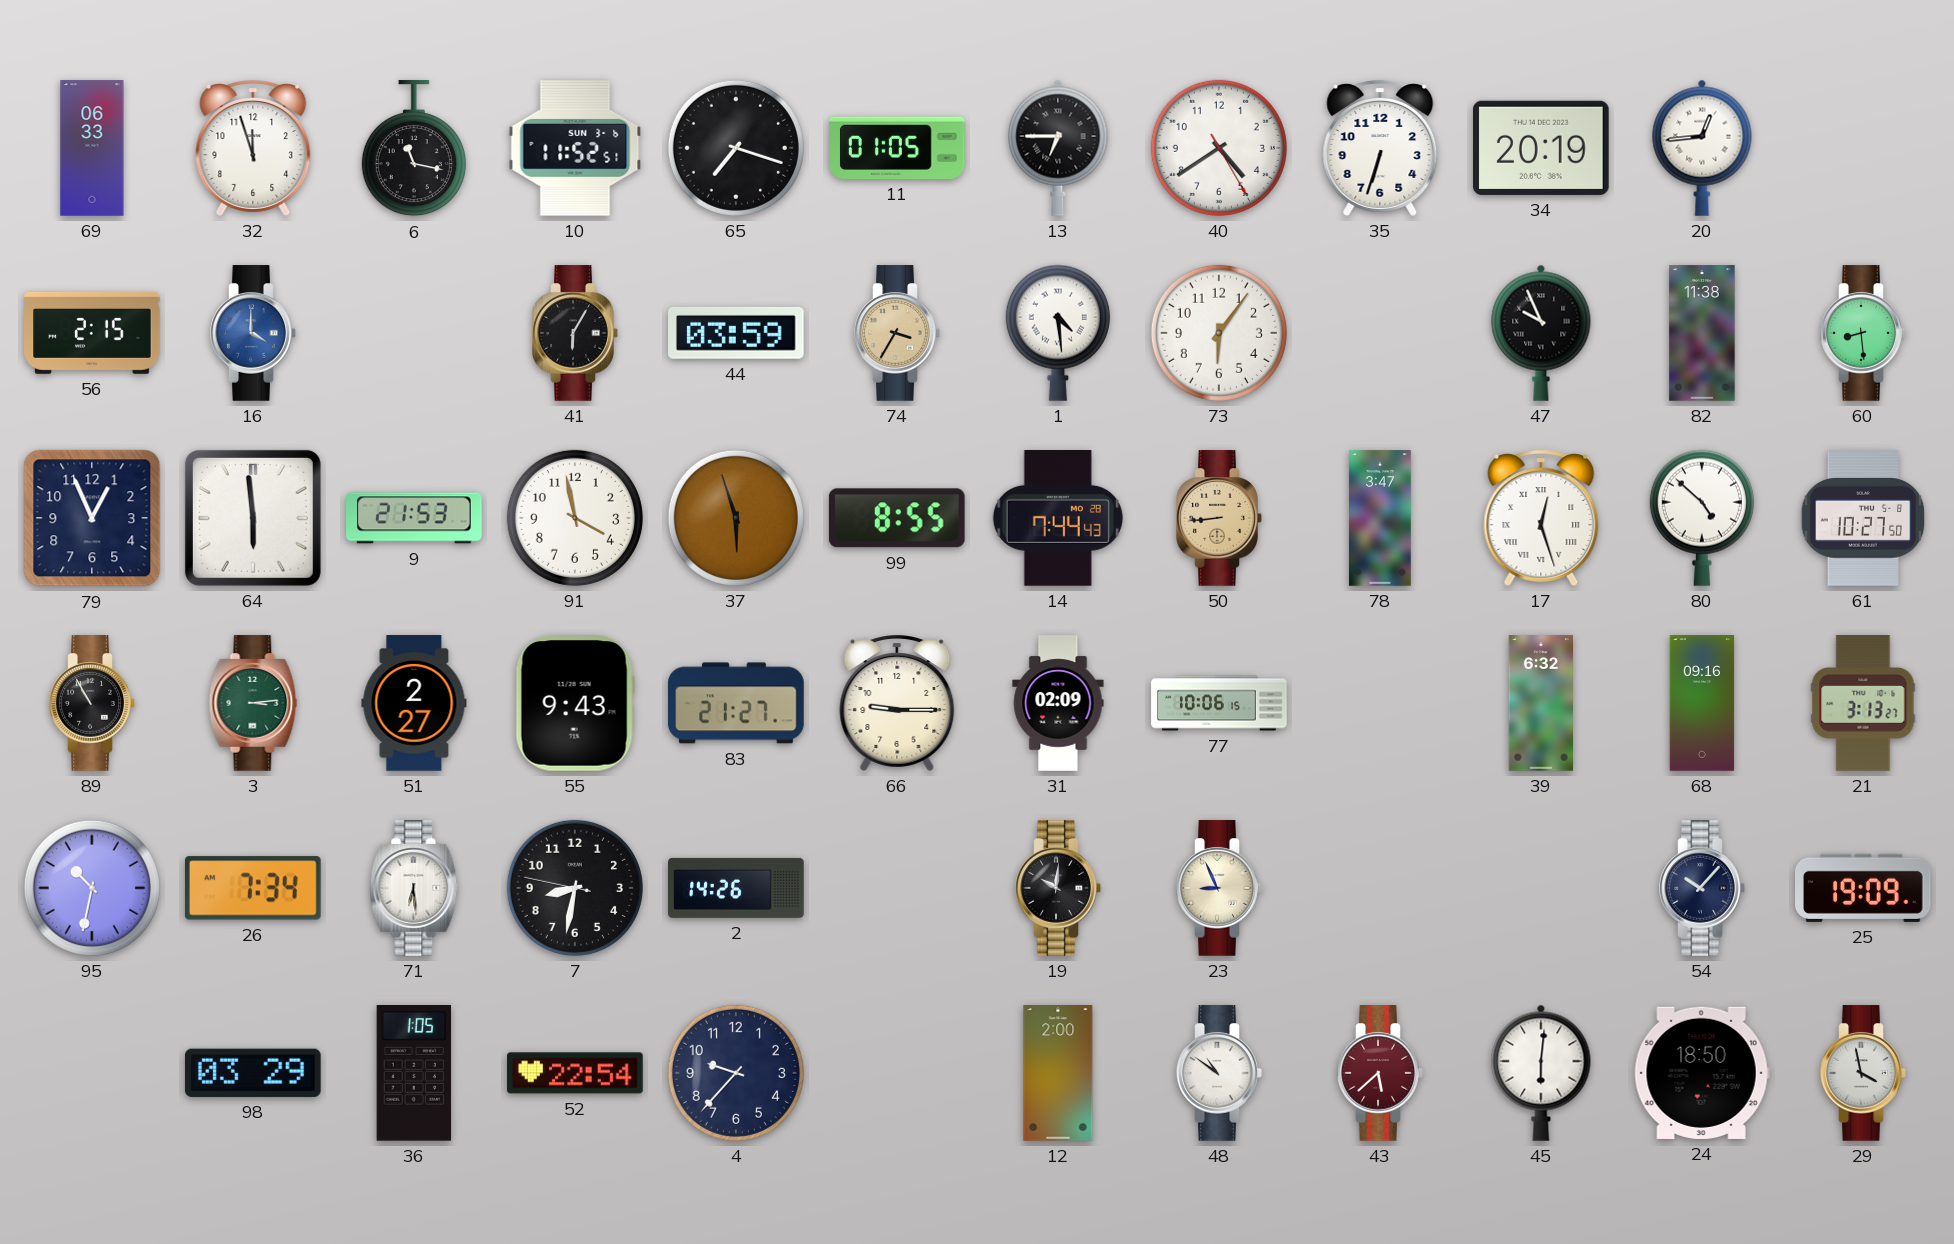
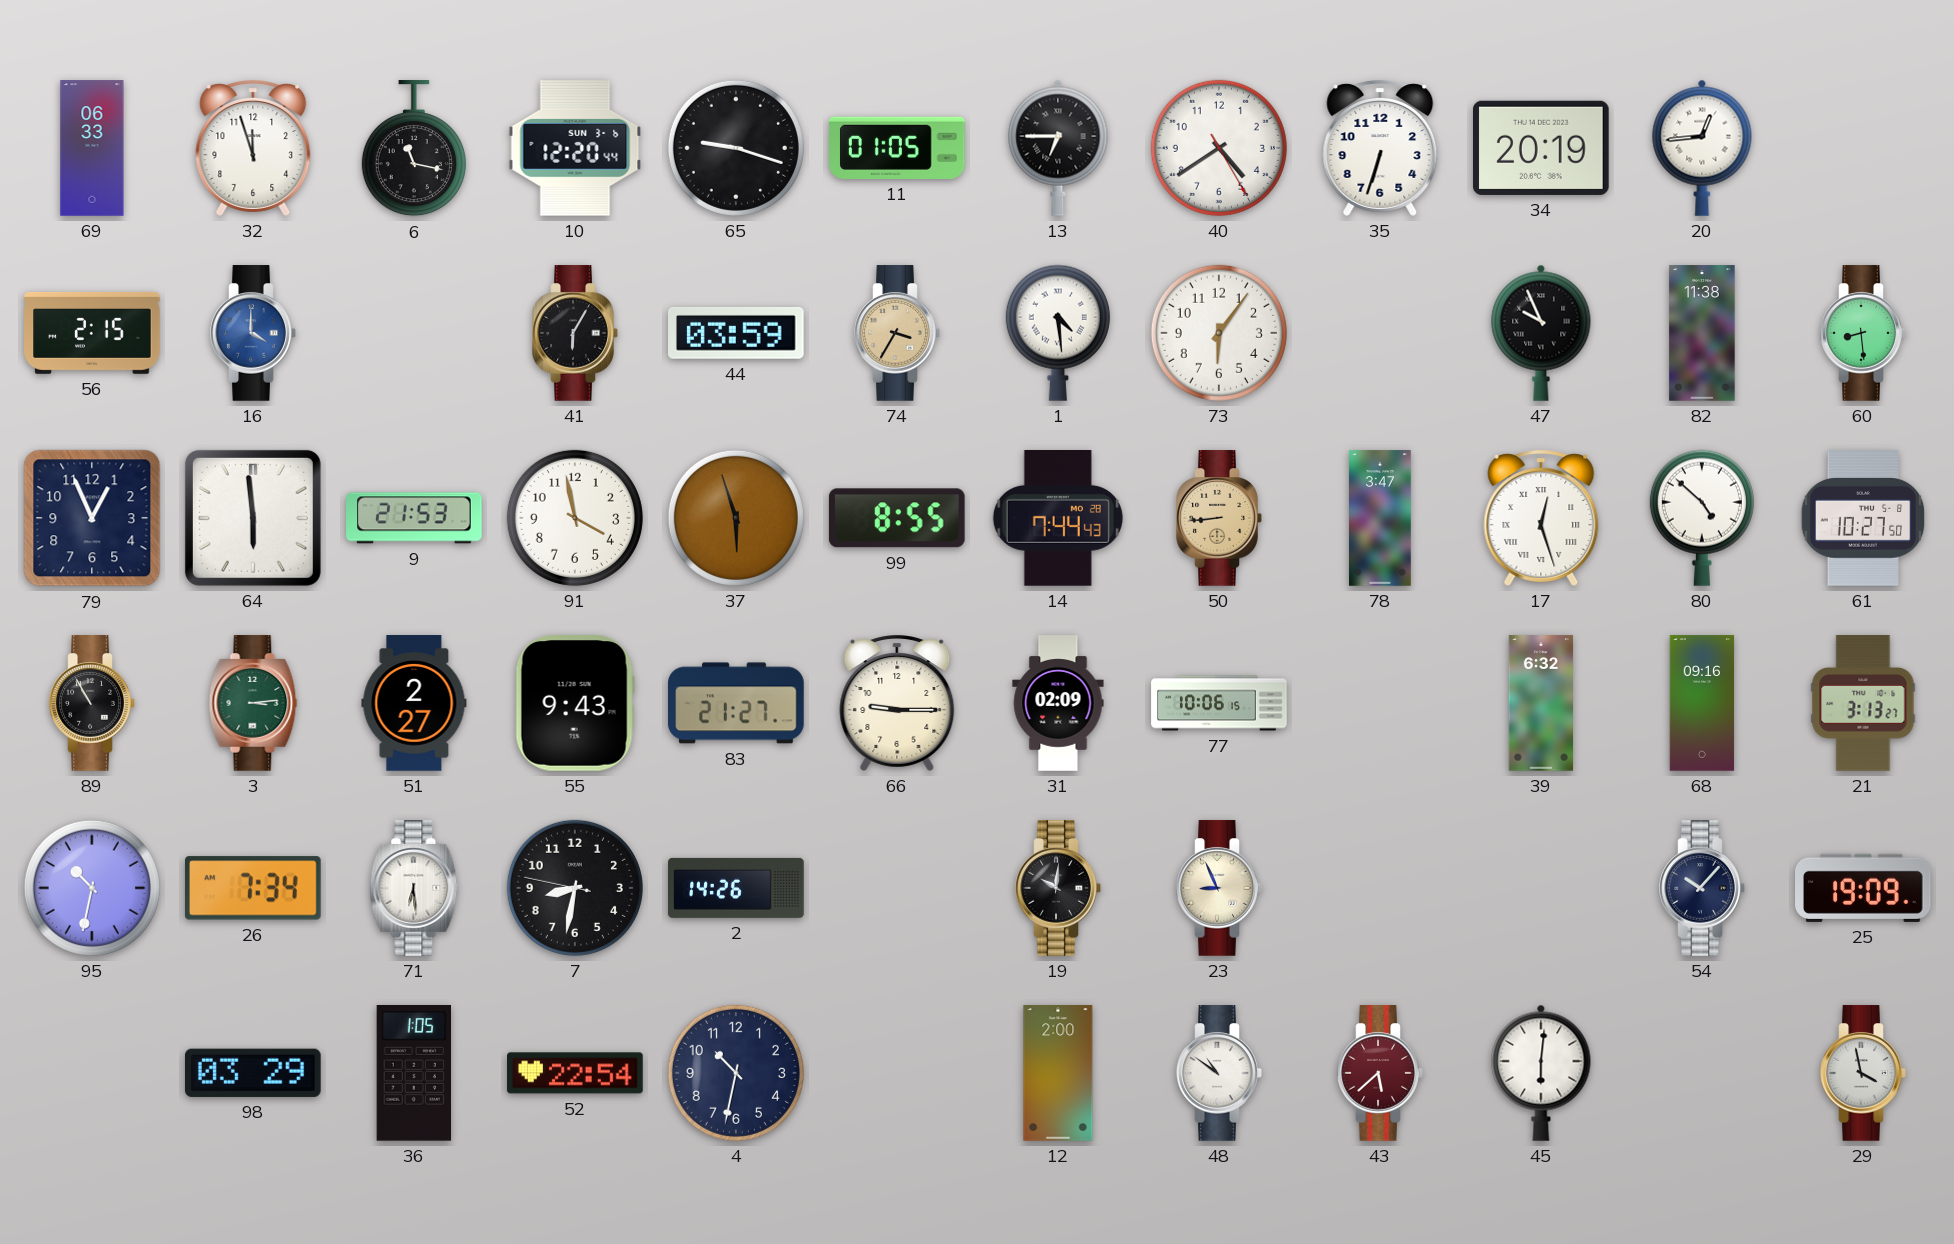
10: 11:52 -> 12:20 (575, 149)
65: 7:18 -> 9:18 (736, 148)
4: 9:37 -> 10:32 (736, 1073)
24: 18:50 -> none (1702, 1073)
